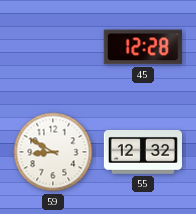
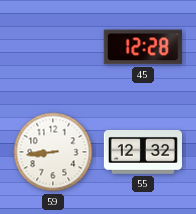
59: 8:50 -> 8:44 (53, 152)
